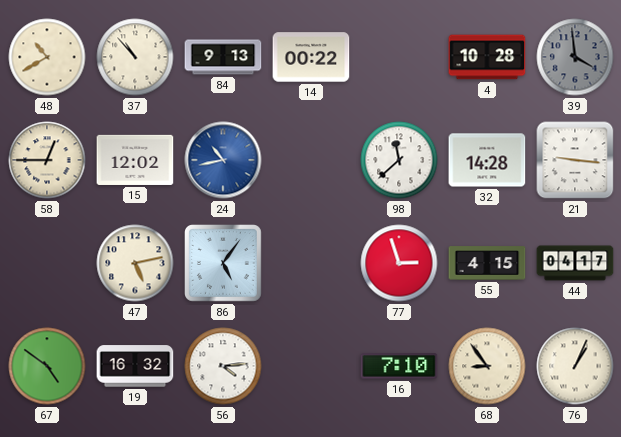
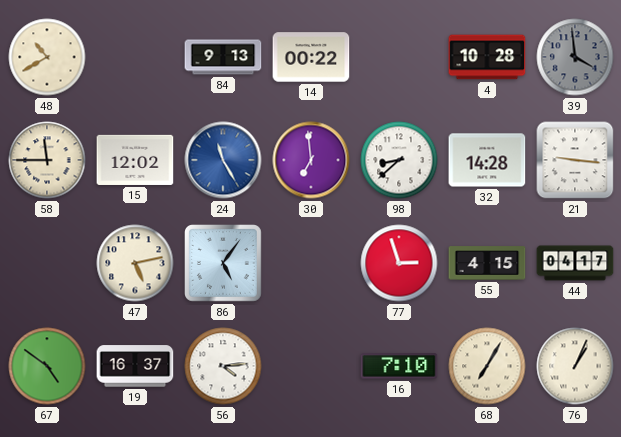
37: 10:53 -> none (135, 57)
58: 12:45 -> 11:45 (47, 160)
24: 10:43 -> 11:25 (223, 160)
30: none -> 6:59 (311, 160)
98: 11:38 -> 8:38 (399, 160)
19: 16:32 -> 16:37 (135, 366)
68: 8:54 -> 7:05 (487, 366)
